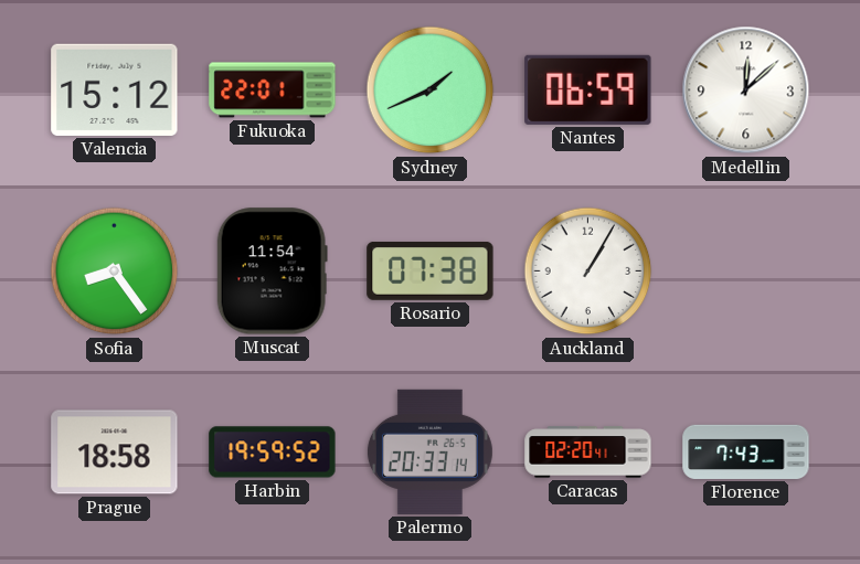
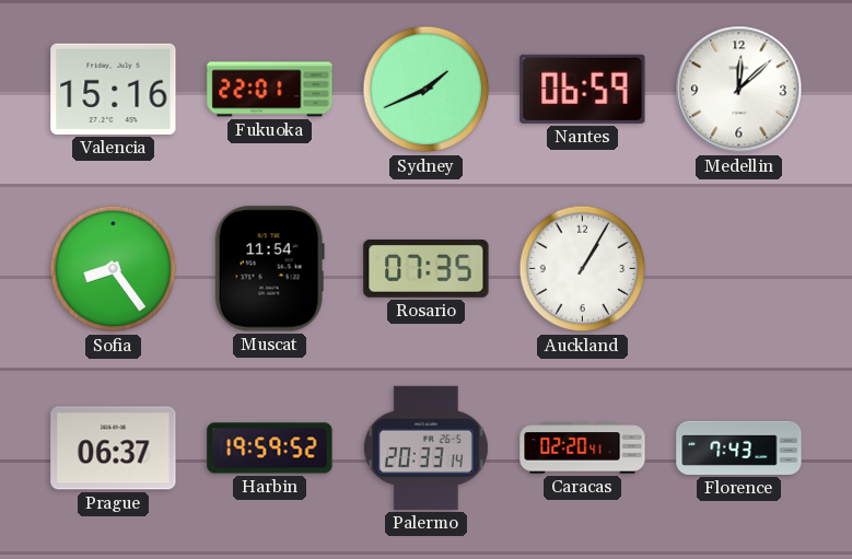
Valencia: 15:12 -> 15:16 (114, 89)
Rosario: 07:38 -> 07:35 (427, 269)
Prague: 18:58 -> 06:37 (114, 449)
